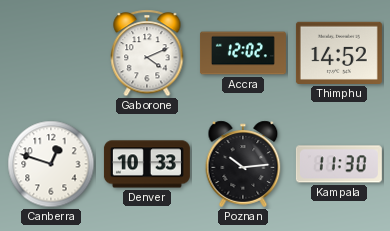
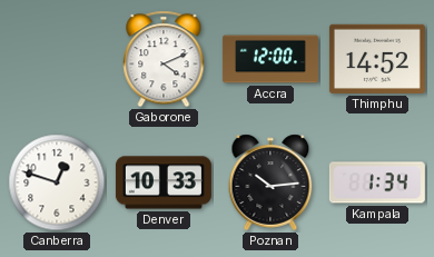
Accra: 12:02 -> 12:00 (270, 59)
Kampala: 11:30 -> 1:34 (377, 182)
